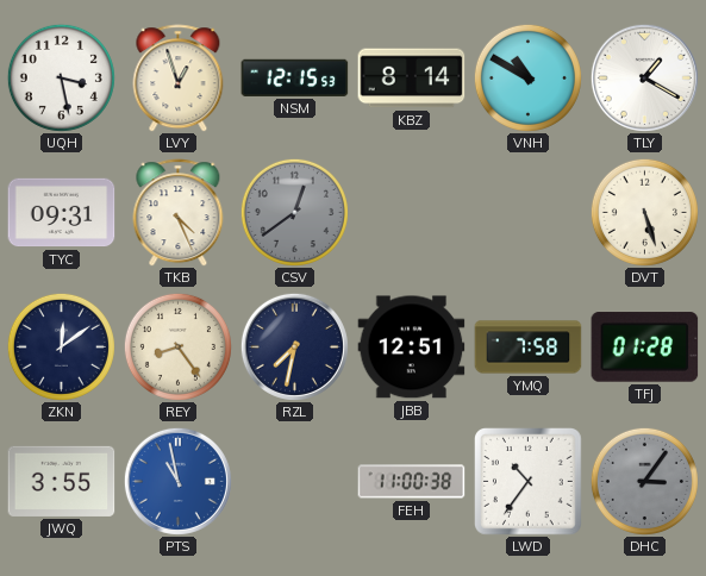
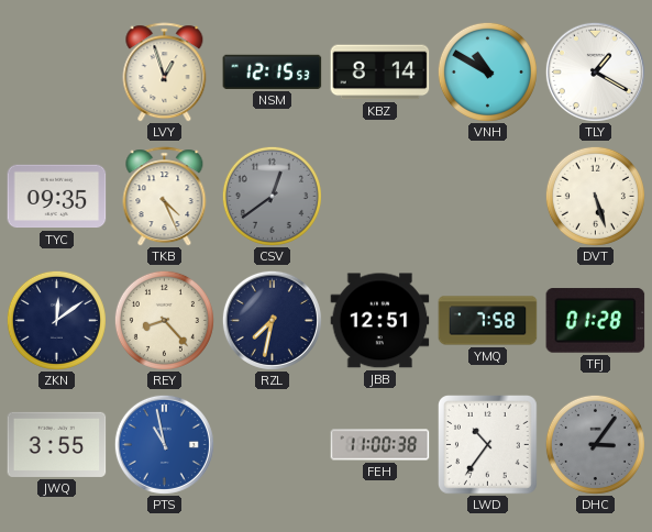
UQH: 3:28 -> none (61, 77)
TYC: 09:31 -> 09:35 (57, 197)
REY: 8:24 -> 8:23 (164, 320)
